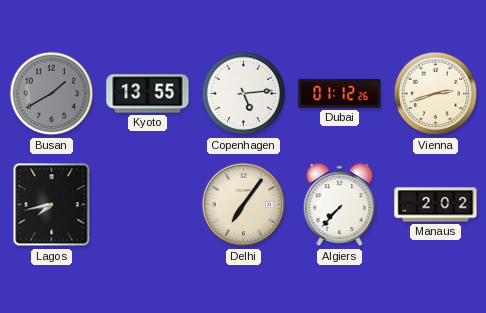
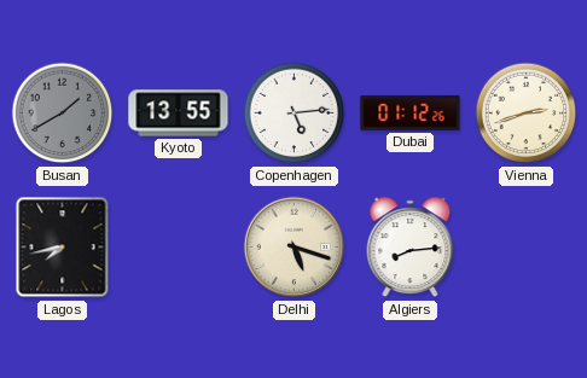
Delhi: 7:06 -> 5:18 (295, 248)
Algiers: 7:37 -> 8:14 (411, 248)
Manaus: 2:02 -> none (436, 205)
